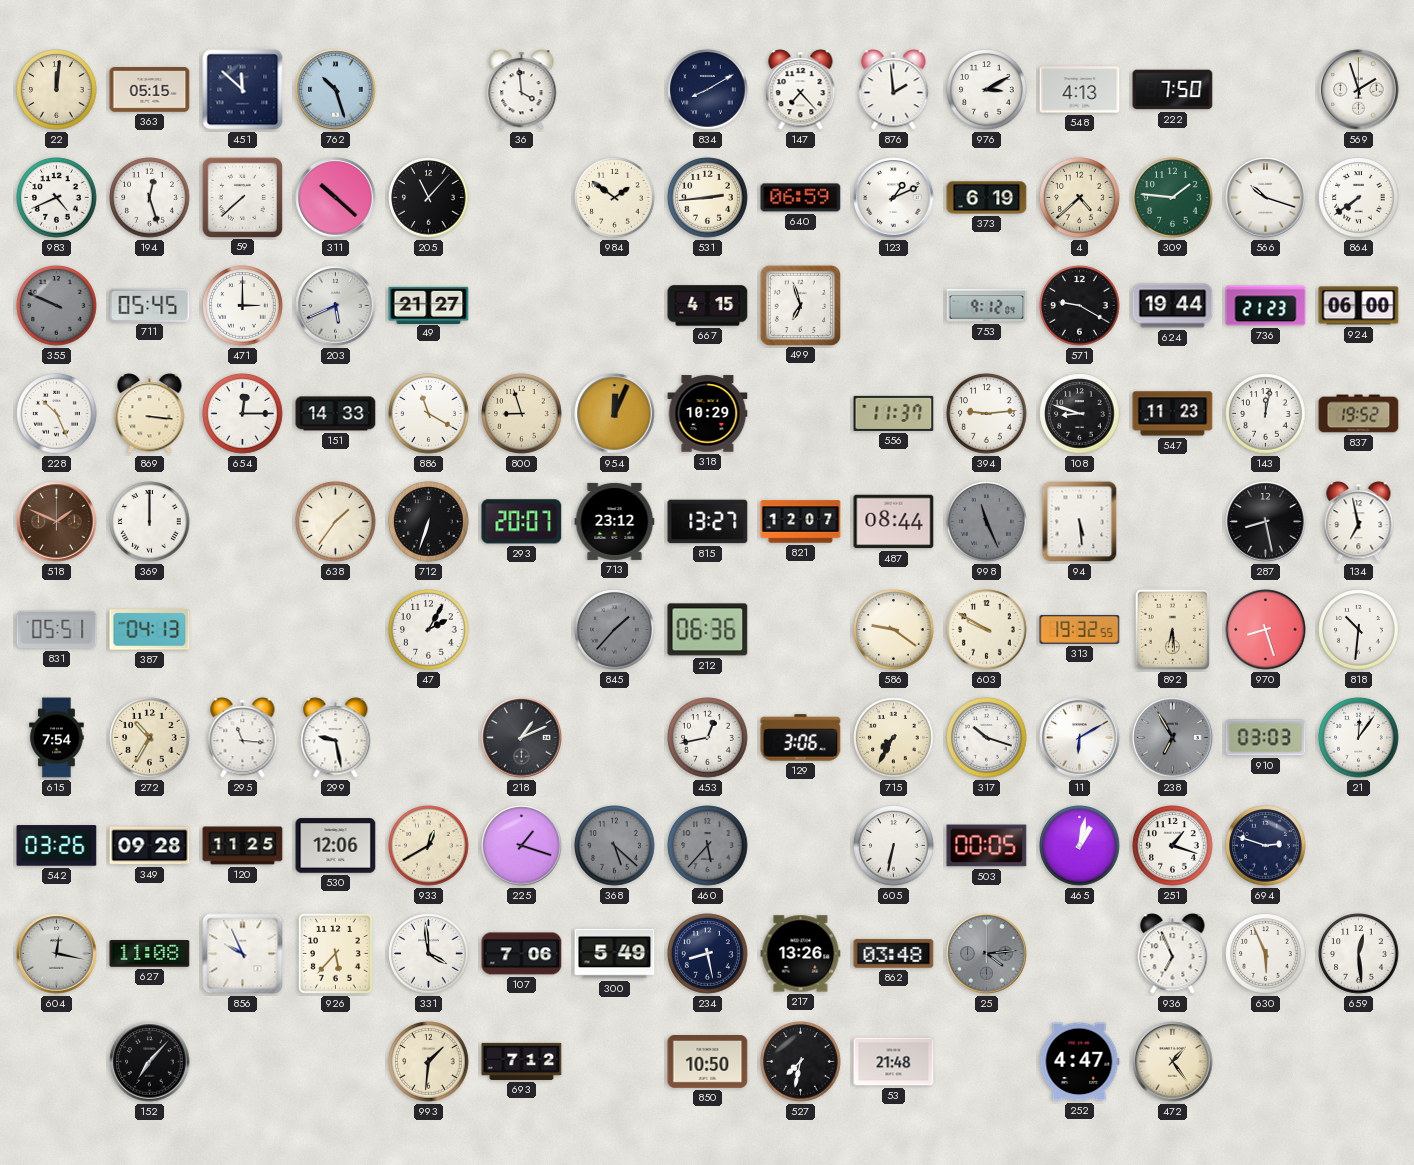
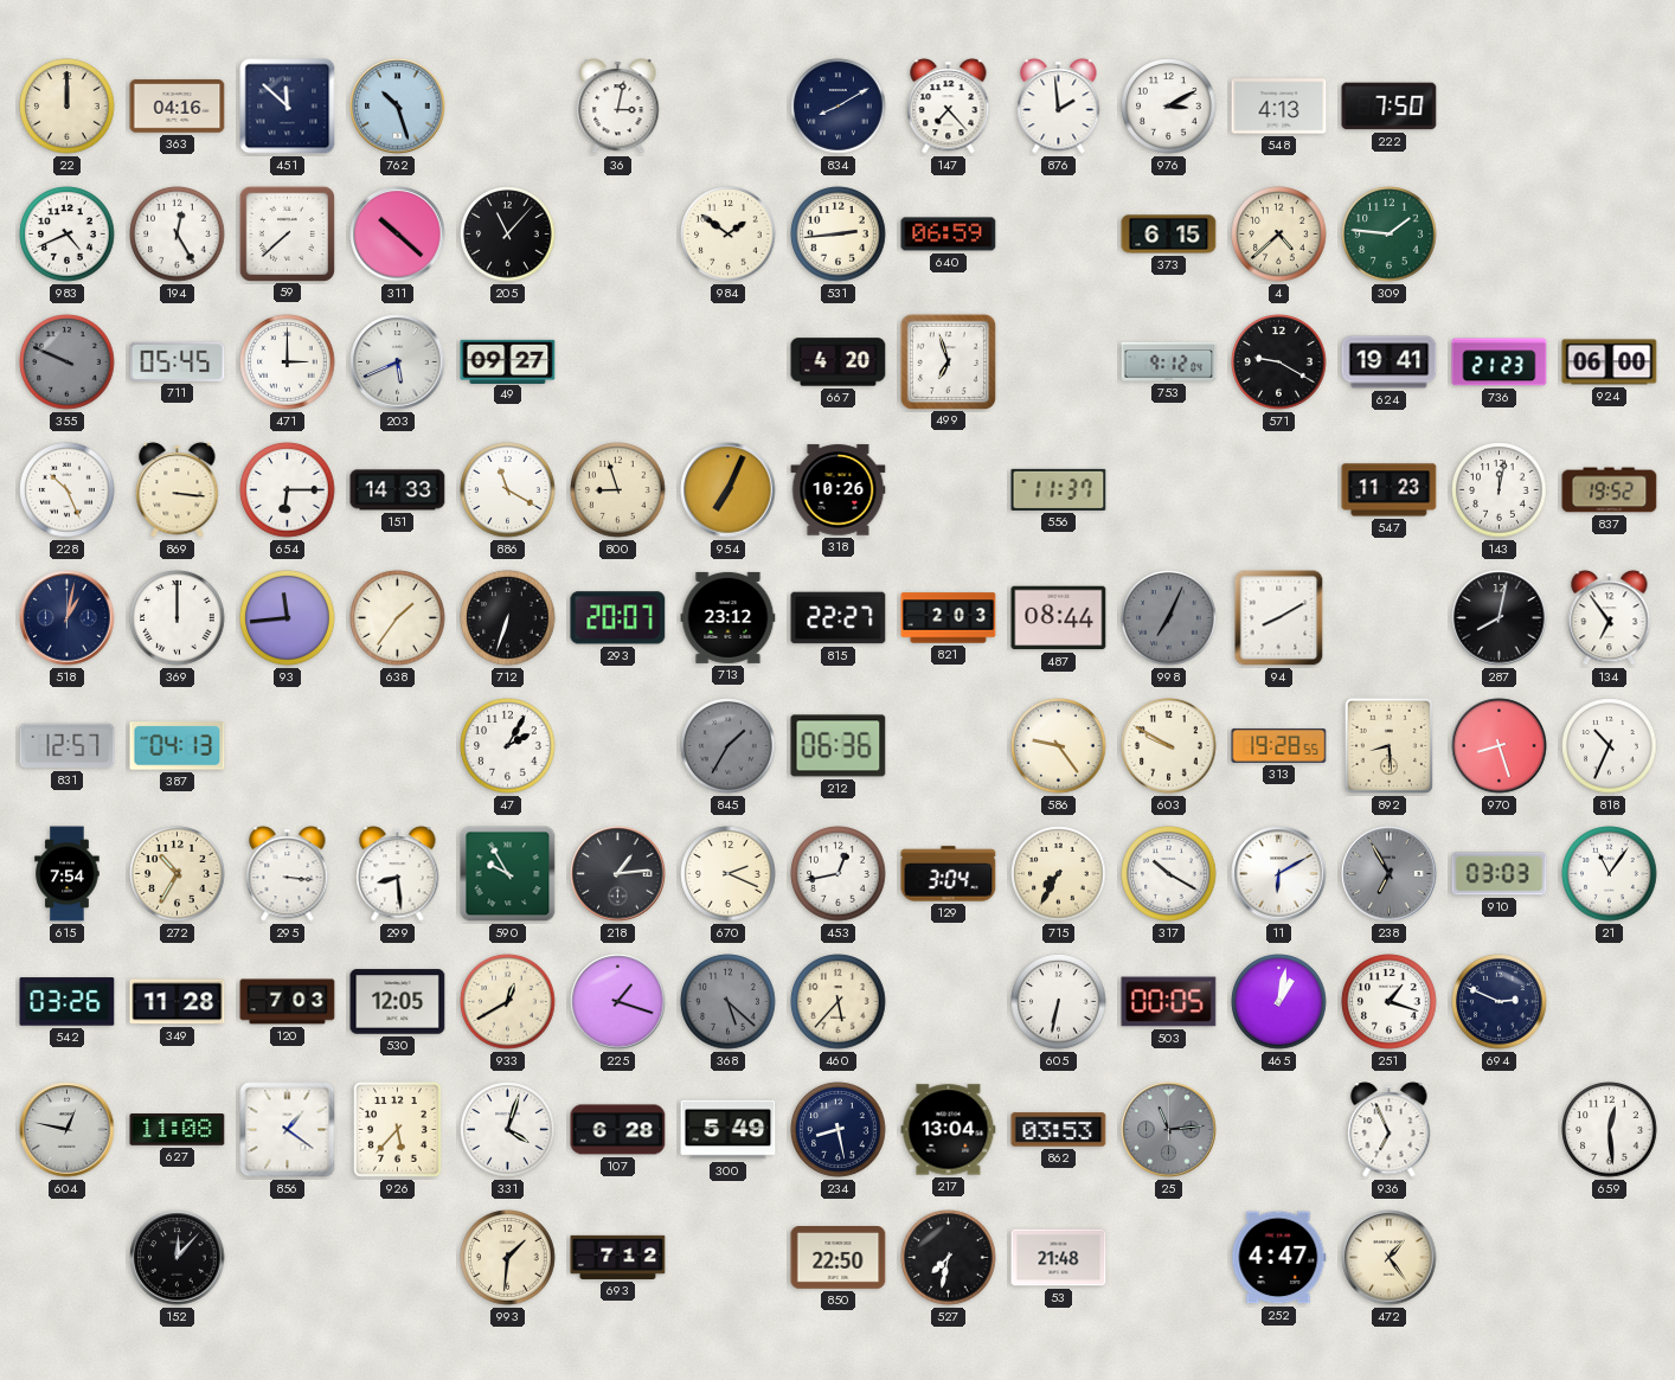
22: 12:01 -> 12:00 (68, 107)
363: 05:15 -> 04:16 (178, 107)
36: 3:59 -> 3:02 (618, 107)
569: 1:57 -> none (1359, 90)
194: 12:27 -> 12:25 (178, 235)
123: 1:11 -> none (894, 198)
373: 6:19 -> 6:15 (1169, 235)
566: 10:18 -> none (1266, 198)
864: 7:39 -> none (1359, 198)
49: 21:27 -> 09:27 (508, 361)
667: 4:15 -> 4:20 (839, 362)
624: 19:44 -> 19:41 (1390, 362)
654: 12:15 -> 6:15 (288, 490)
954: 12:04 -> 7:04 (729, 490)
318: 10:29 -> 10:26 (839, 490)
394: 9:14 -> none (987, 414)
108: 8:48 -> none (1080, 414)
518: 1:49 -> 1:02 (68, 618)
518 dial: brown -> navy (68, 618)
93: none -> 11:44 (288, 618)
815: 13:27 -> 22:27 (839, 618)
821: 12:07 -> 2:03 (949, 618)
998: 11:26 -> 7:04 (1169, 618)
94: 5:29 -> 8:10 (1279, 618)
287: 8:28 -> 8:02 (1500, 618)
134: 6:58 -> 6:54 (1610, 618)
831: 05:51 -> 12:57 (68, 746)
845: 1:37 -> 1:35 (729, 746)
586: 9:21 -> 9:24 (1059, 746)
313: 19:32 -> 19:28 (1279, 745)
892: 6:29 -> 8:29 (1388, 745)
818: 10:31 -> 10:34 (1610, 746)
295: 11:16 -> 3:16 (288, 874)
299: 9:28 -> 8:29 (398, 874)
590: none -> 9:55 (508, 874)
218: 1:11 -> 1:14 (618, 874)
670: none -> 2:19 (729, 874)
129: 3:06 -> 3:04 (949, 874)
317: 10:18 -> 10:20 (1169, 874)
21: 12:06 -> 11:06 (1610, 874)
349: 09:28 -> 11:28 (178, 1002)
120: 11:25 -> 7:03 (288, 1002)
530: 12:06 -> 12:05 (398, 1002)
460 dial: grey -> cream (839, 1002)
694: 2:48 -> 2:49 (1500, 1002)
604: 12:17 -> 12:47 (68, 1130)
856: 9:56 -> 1:21 (288, 1130)
331: 3:59 -> 4:03 (508, 1130)
107: 7:06 -> 6:28 (618, 1130)
217: 13:26 -> 13:04 (949, 1130)
862: 03:48 -> 03:53 (1059, 1130)
25: 4:14 -> 11:14 (1169, 1130)
630: 5:56 -> none (1266, 954)
152: 7:07 -> 12:07 (178, 1258)
850: 10:50 -> 22:50 (839, 1258)
